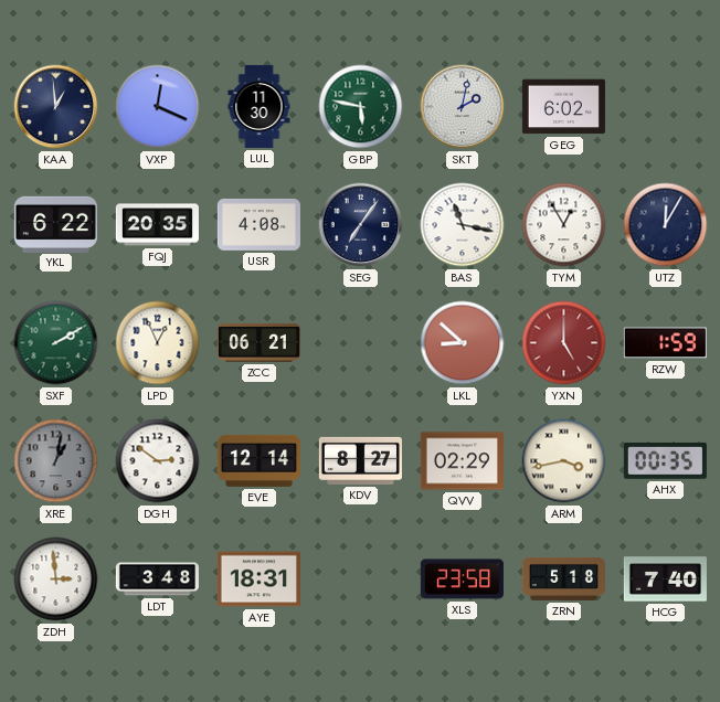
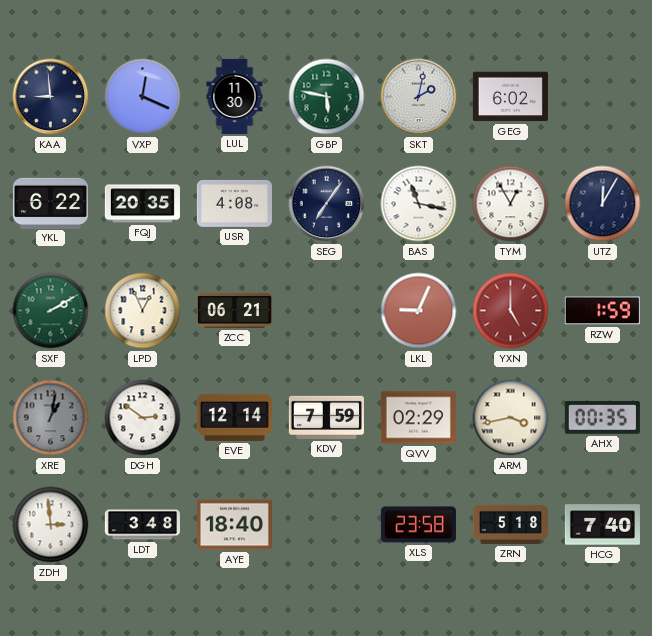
KAA: 12:59 -> 8:59 (51, 97)
LKL: 8:52 -> 9:04 (419, 311)
KDV: 8:27 -> 7:59 (326, 417)
AYE: 18:31 -> 18:40 (234, 525)
